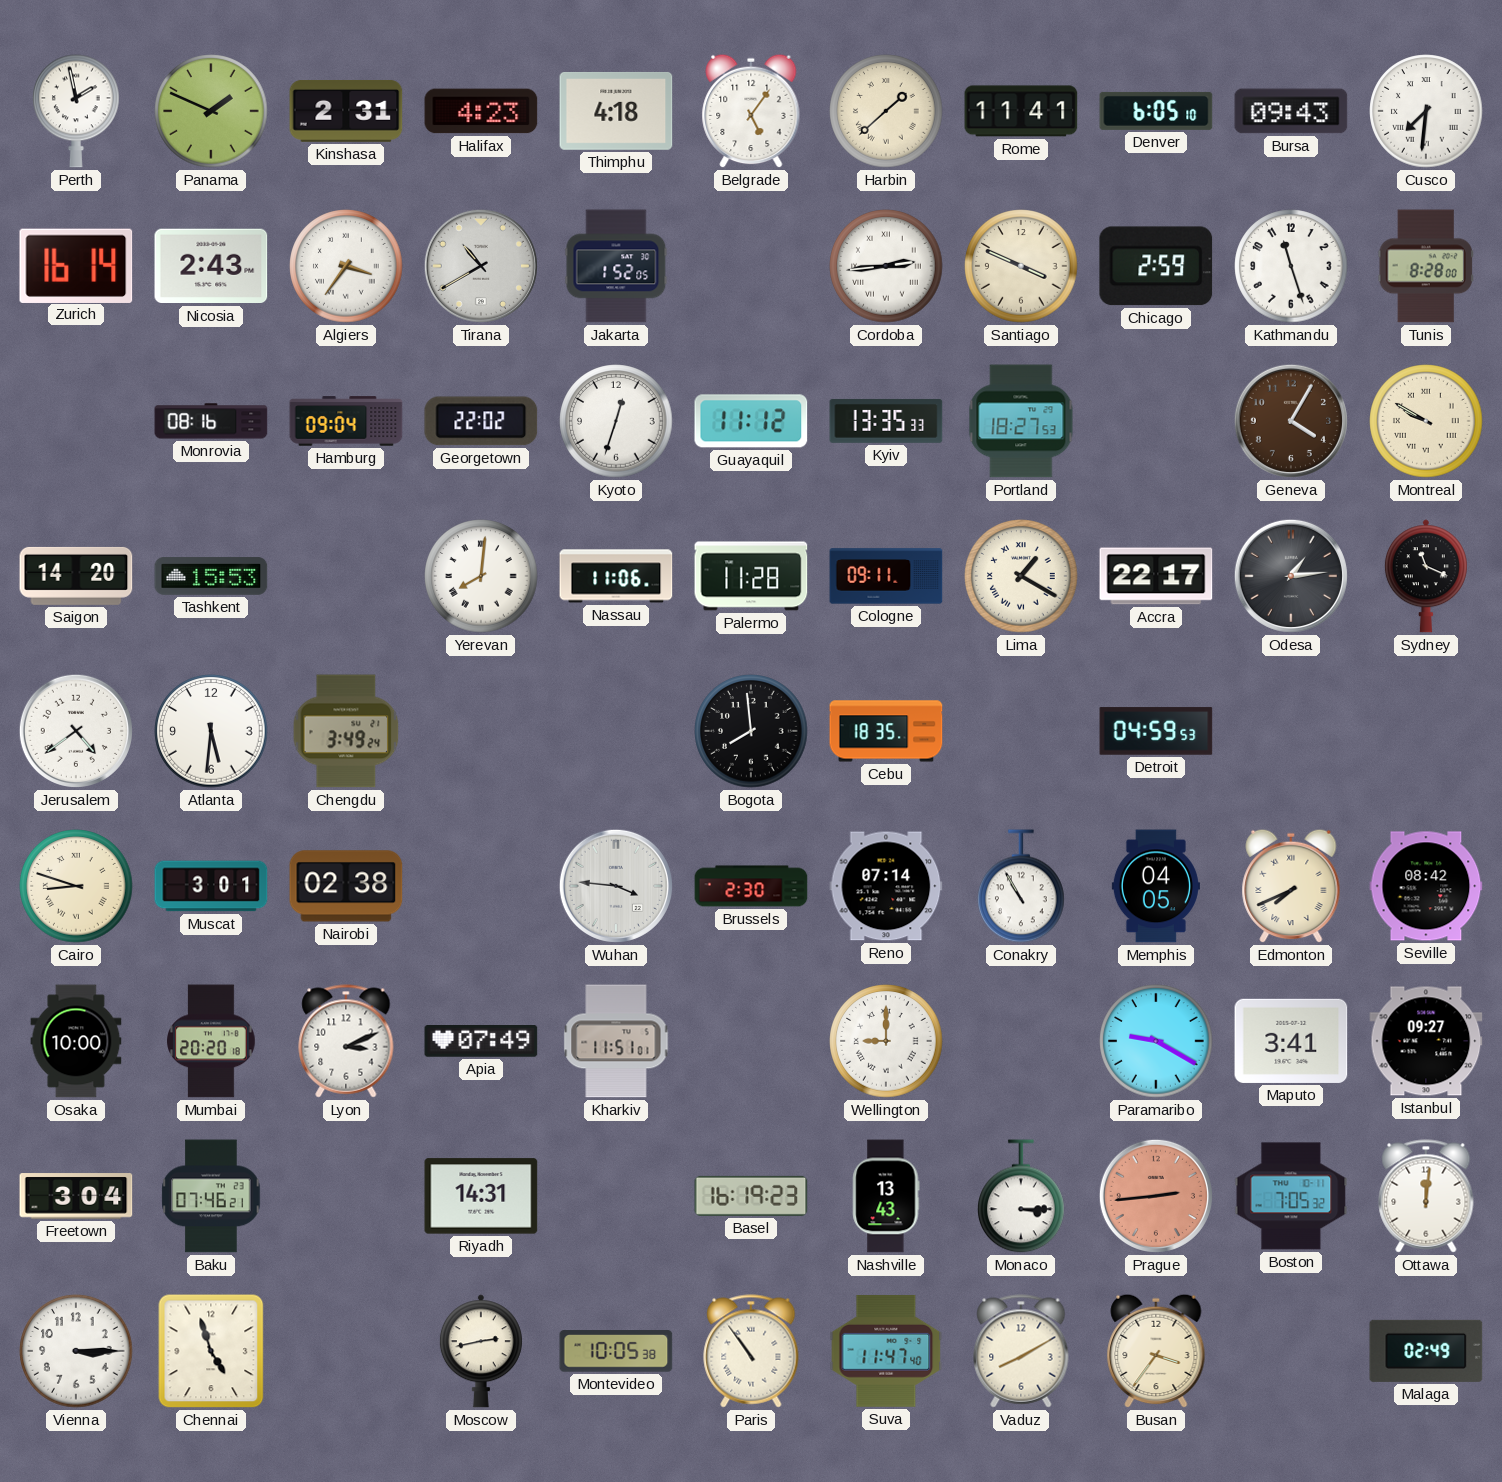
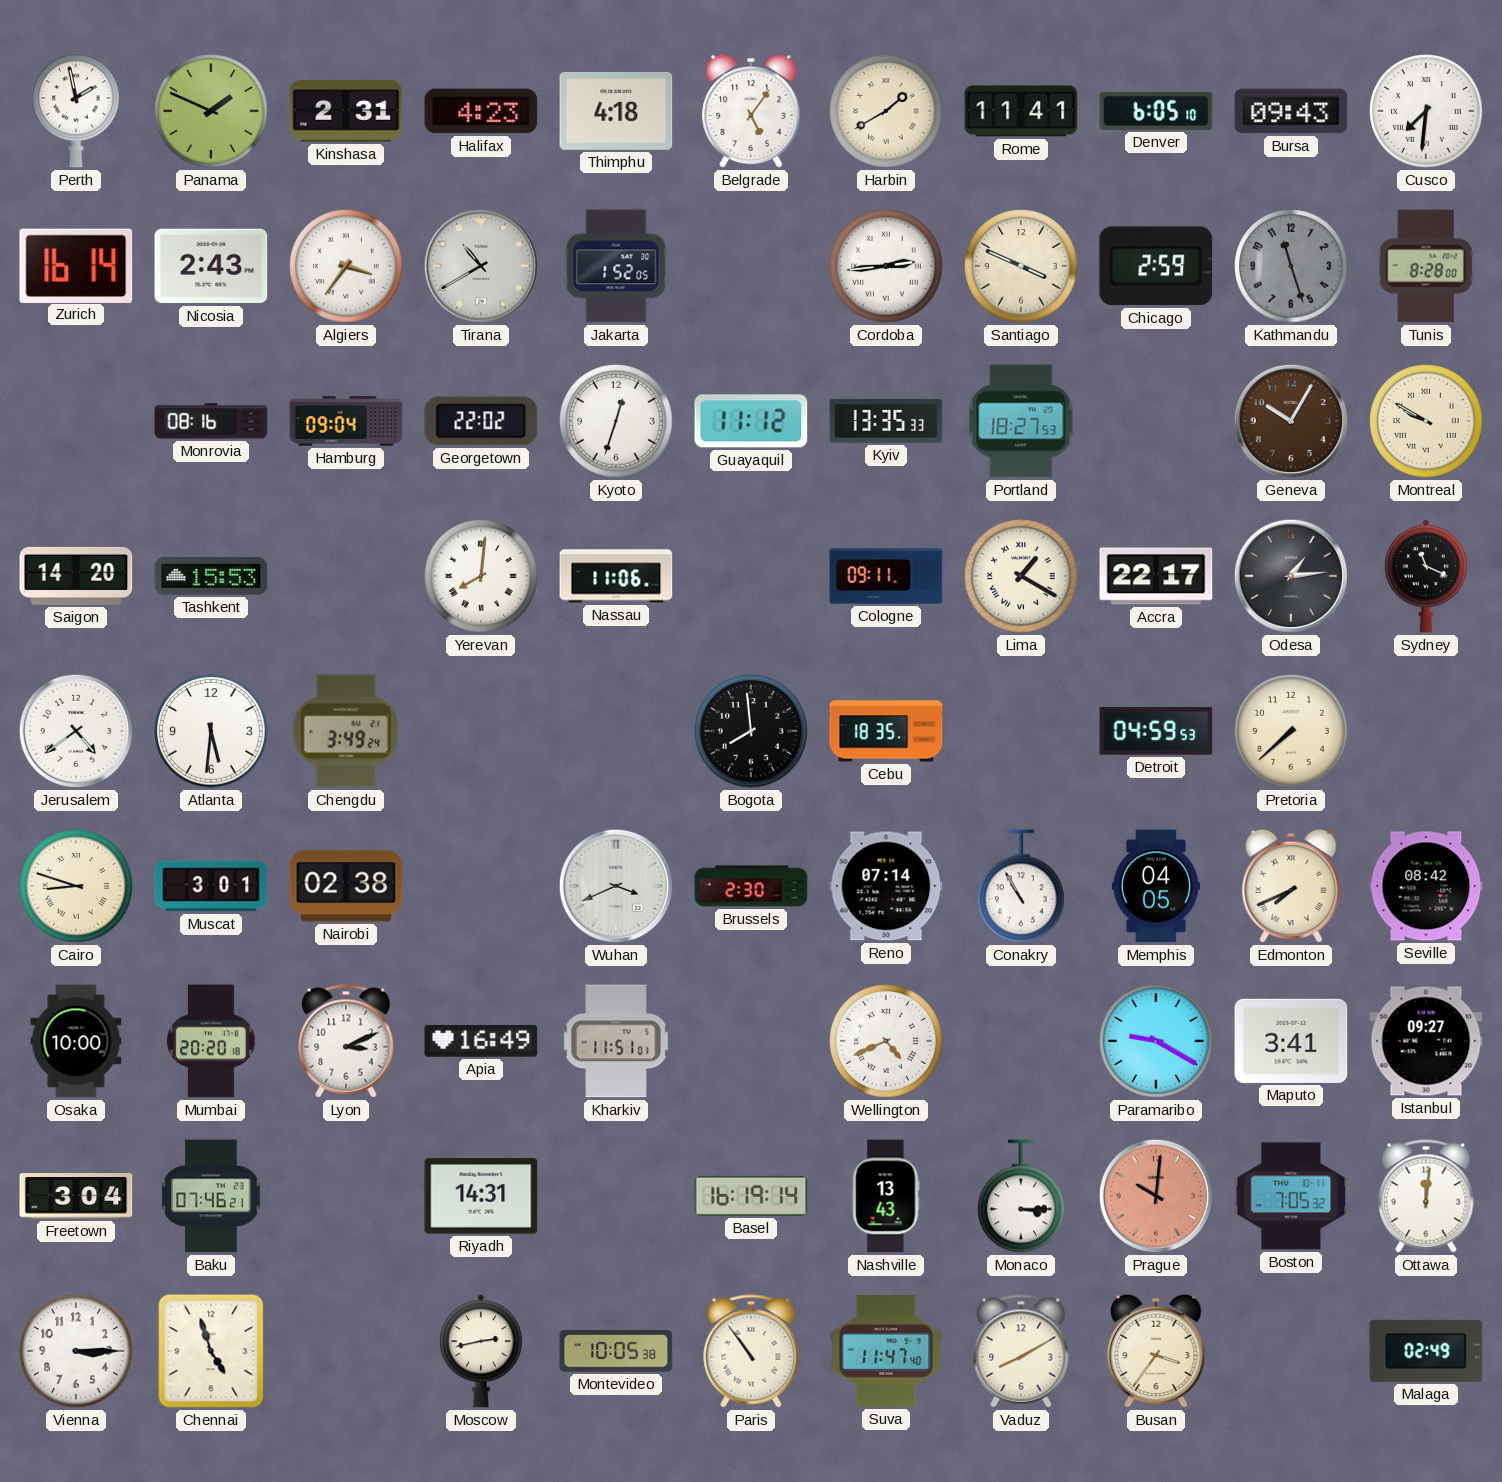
Harbin: 1:38 -> 1:40 (886, 111)
Kathmandu dial: white -> grey (1291, 266)
Geneva: 4:05 -> 10:05 (1291, 421)
Palermo: 11:28 -> none (751, 576)
Pretoria: none -> 7:38 (1291, 731)
Wuhan: 3:46 -> 3:41 (616, 886)
Apia: 07:49 -> 16:49 (481, 1042)
Wellington: 9:00 -> 4:41 (886, 1041)
Basel: 16:19:23 -> 16:19:14 (751, 1196)
Prague: 2:44 -> 10:01 (1156, 1196)
